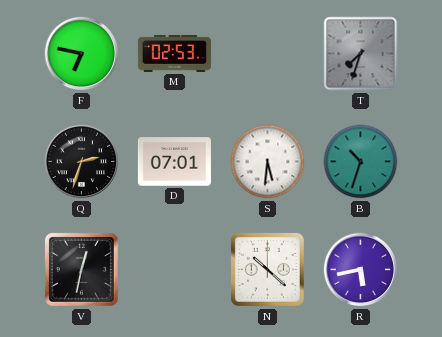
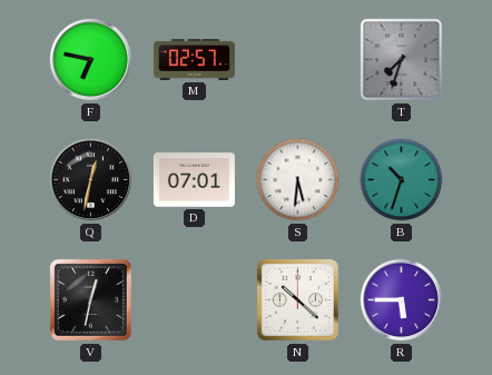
M: 02:53 -> 02:57 (194, 60)
Q: 2:33 -> 12:32 (91, 180)
R: 5:43 -> 5:45 (402, 300)
